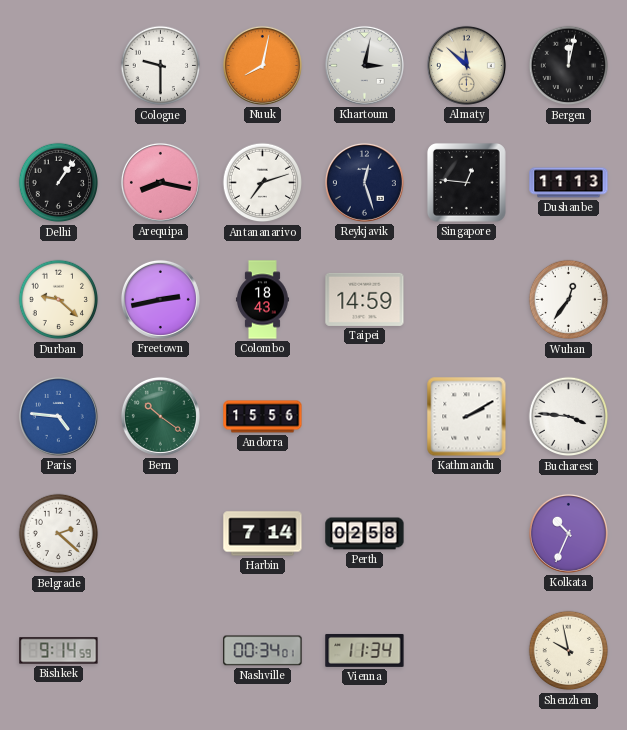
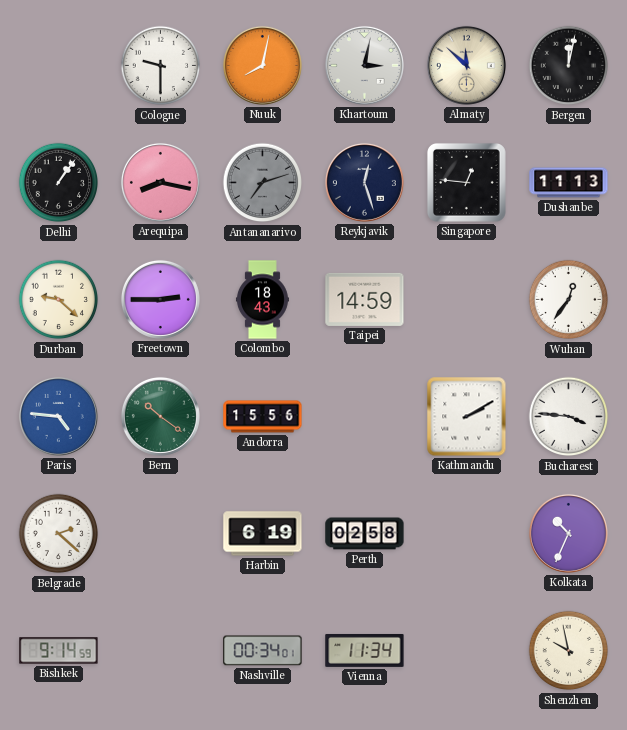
Antananarivo dial: white -> grey (263, 183)
Freetown: 2:43 -> 2:45 (160, 299)
Harbin: 7:14 -> 6:19 (263, 534)
